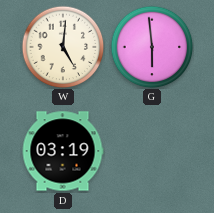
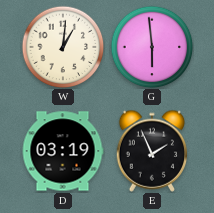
W: 5:01 -> 1:01 (63, 47)
E: none -> 1:56 (152, 151)
